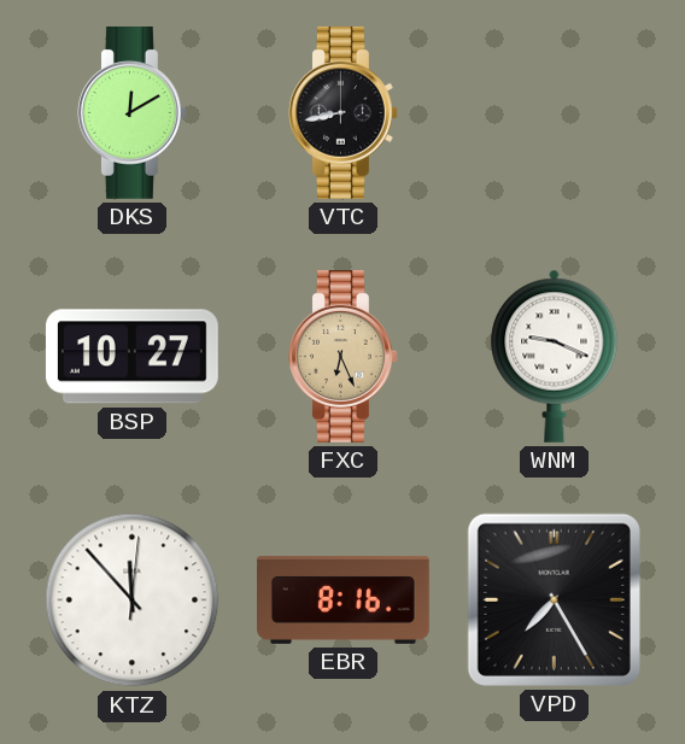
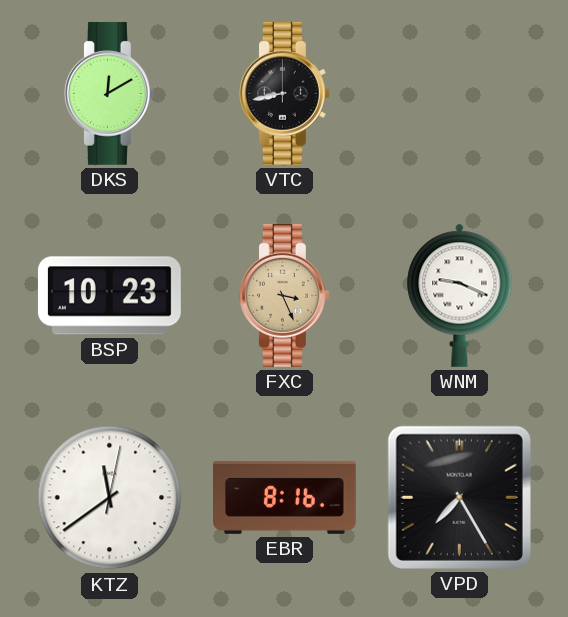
BSP: 10:27 -> 10:23 (109, 296)
FXC: 6:26 -> 3:26 (284, 295)
KTZ: 11:53 -> 11:39 (110, 498)
